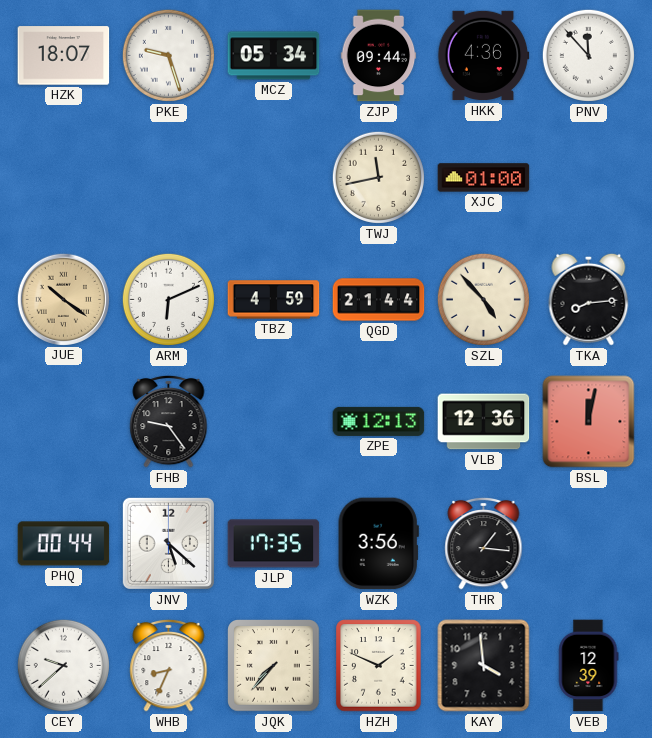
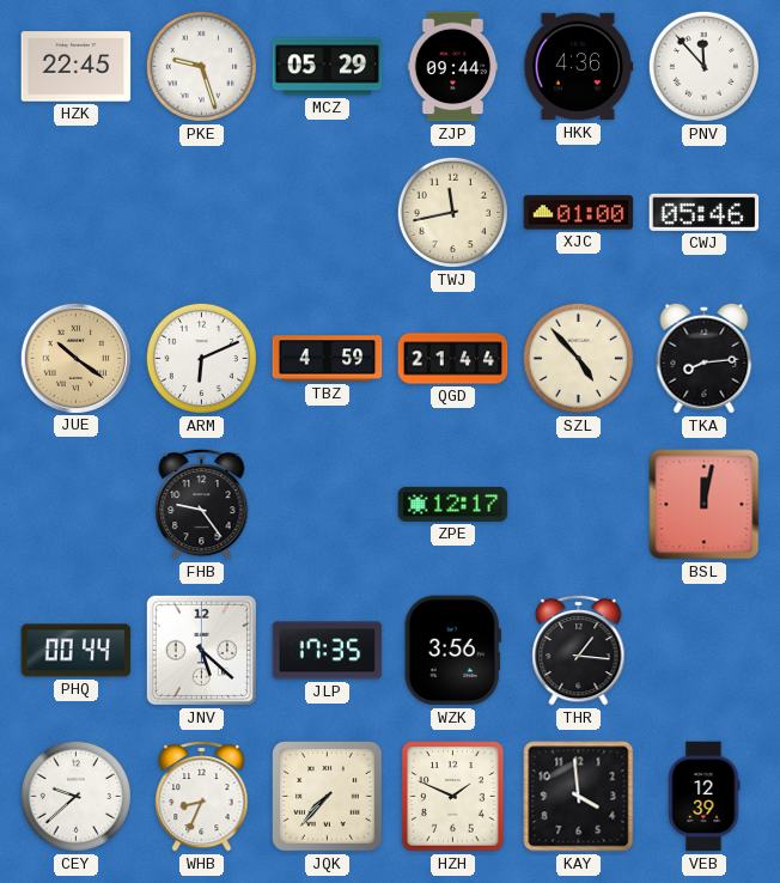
HZK: 18:07 -> 22:45 (77, 67)
MCZ: 05:34 -> 05:29 (328, 67)
CWJ: none -> 05:46 (705, 212)
ZPE: 12:13 -> 12:17 (453, 504)
VLB: 12:36 -> none (484, 422)
